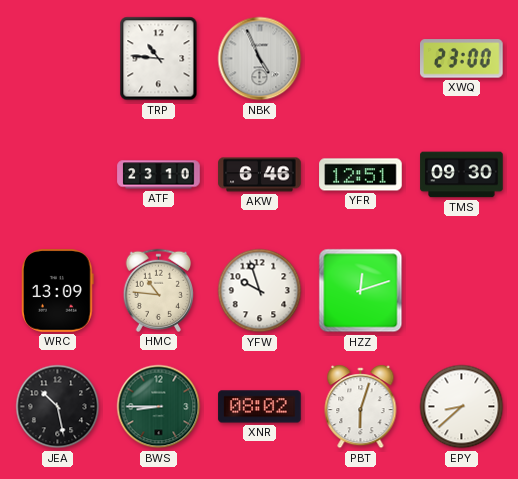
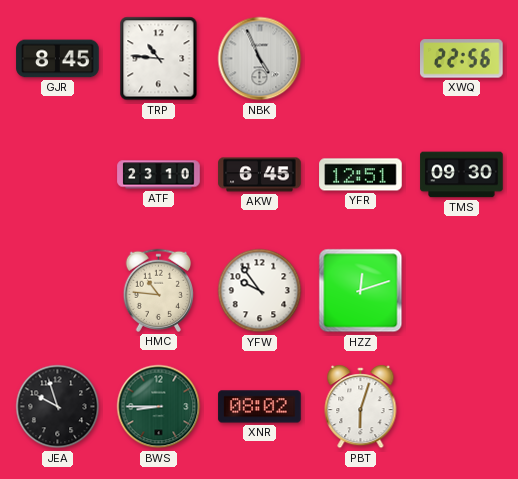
GJR: none -> 8:45 (58, 59)
XWQ: 23:00 -> 22:56 (462, 59)
AKW: 6:46 -> 6:45 (260, 175)
WRC: 13:09 -> none (58, 291)
YFW: 9:57 -> 9:54 (260, 291)
JEA: 10:28 -> 9:57 (58, 407)
EPY: 8:38 -> none (462, 407)
